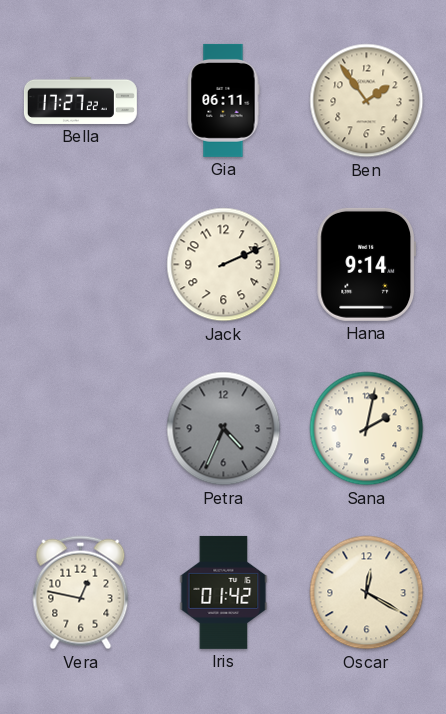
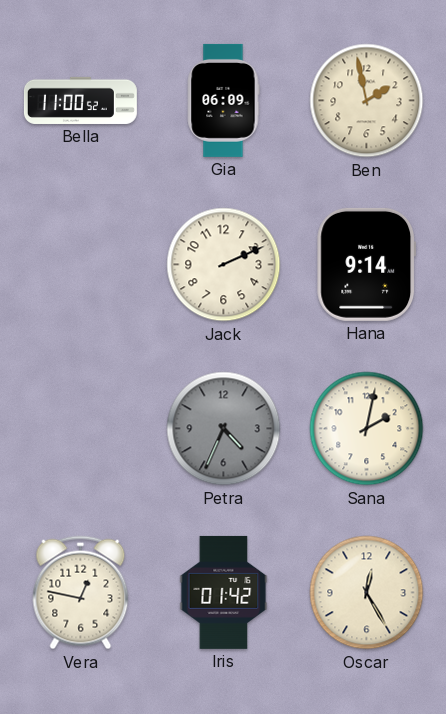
Bella: 17:27 -> 11:00 (80, 100)
Gia: 06:11 -> 06:09 (223, 100)
Ben: 1:54 -> 1:58 (367, 101)
Oscar: 12:20 -> 12:25 (367, 593)
